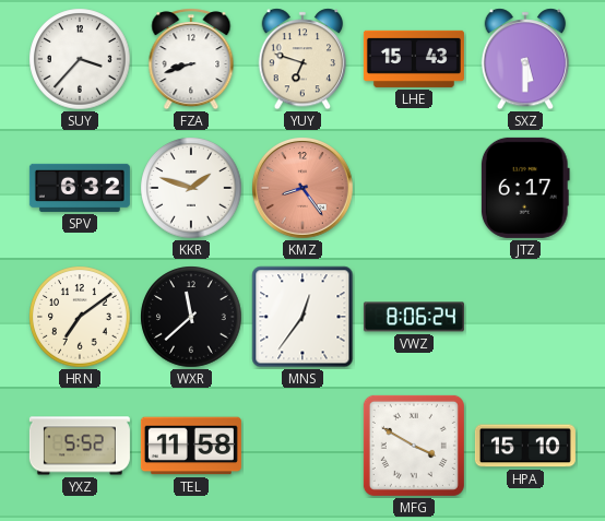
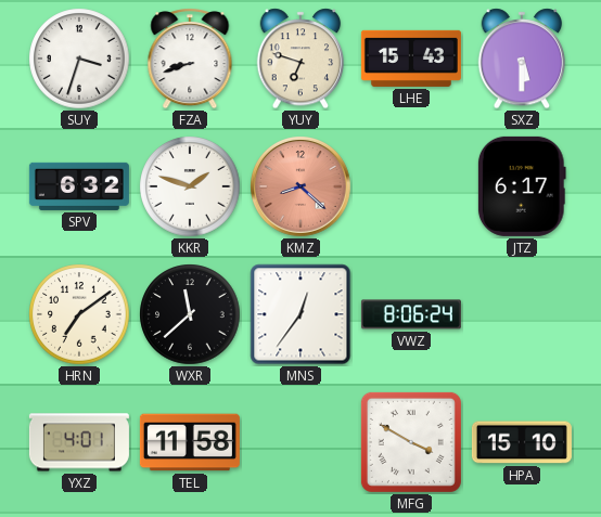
SUY: 3:37 -> 3:33 (79, 59)
KMZ: 8:24 -> 8:22 (302, 188)
YXZ: 5:52 -> 4:01 (79, 442)
